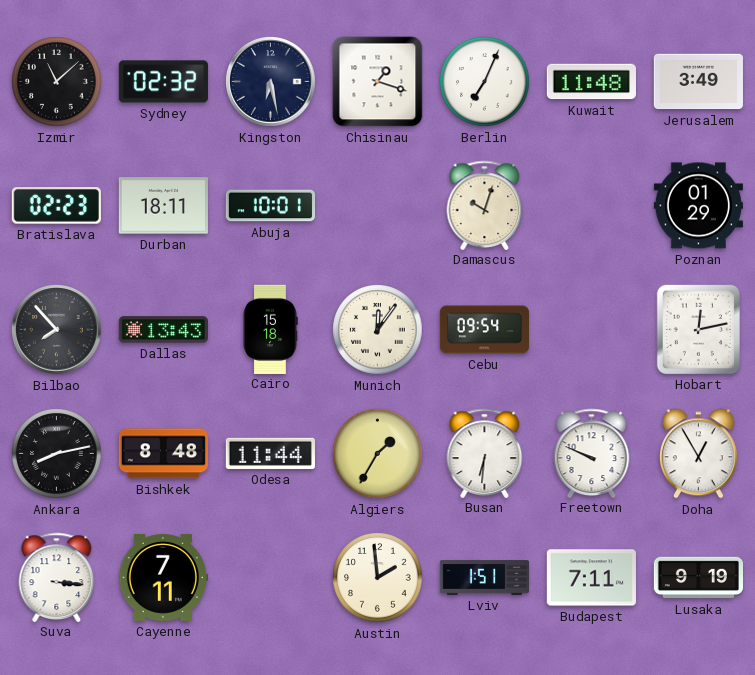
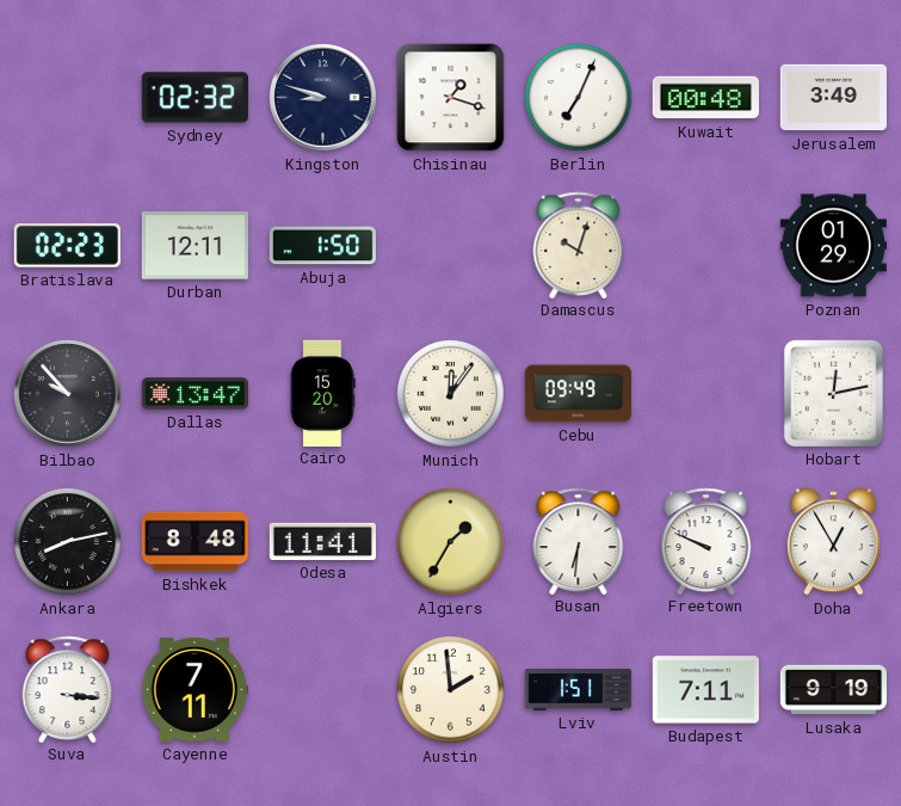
Izmir: 11:08 -> none (57, 82)
Kingston: 6:28 -> 8:48 (323, 98)
Kuwait: 11:48 -> 00:48 (705, 98)
Durban: 18:11 -> 12:11 (195, 246)
Abuja: 10:01 -> 1:50 (322, 246)
Bilbao: 7:53 -> 9:53 (68, 394)
Dallas: 13:43 -> 13:47 (195, 394)
Cairo: 15:18 -> 15:20 (322, 393)
Cebu: 09:54 -> 09:49 (578, 394)
Odesa: 11:44 -> 11:41 (322, 541)
